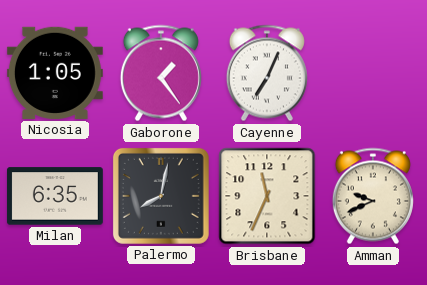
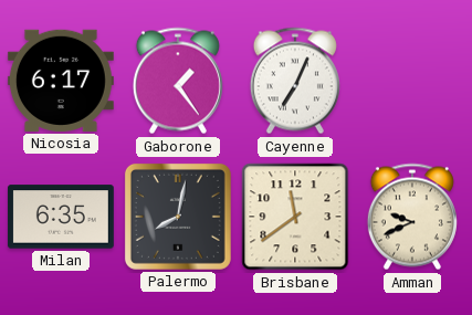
Nicosia: 1:05 -> 6:17 (61, 81)
Brisbane: 11:34 -> 11:39 (295, 217)
